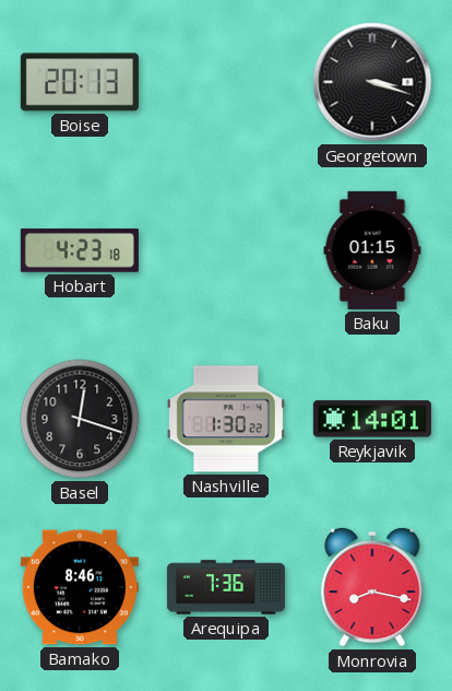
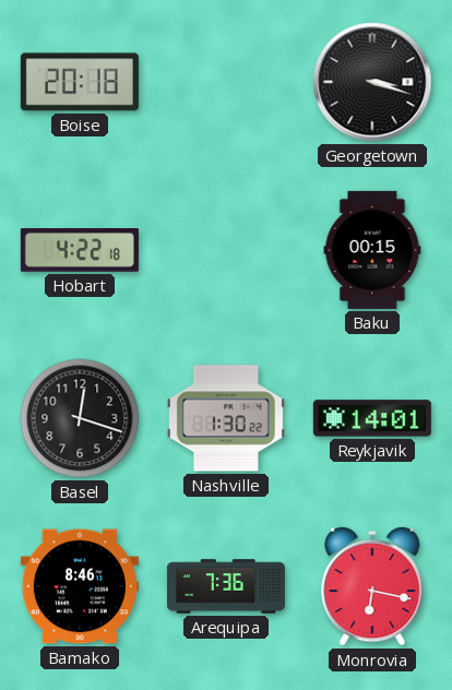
Boise: 20:13 -> 20:18 (80, 82)
Hobart: 4:23 -> 4:22 (80, 251)
Baku: 01:15 -> 00:15 (372, 250)
Monrovia: 8:17 -> 6:17 (372, 586)
